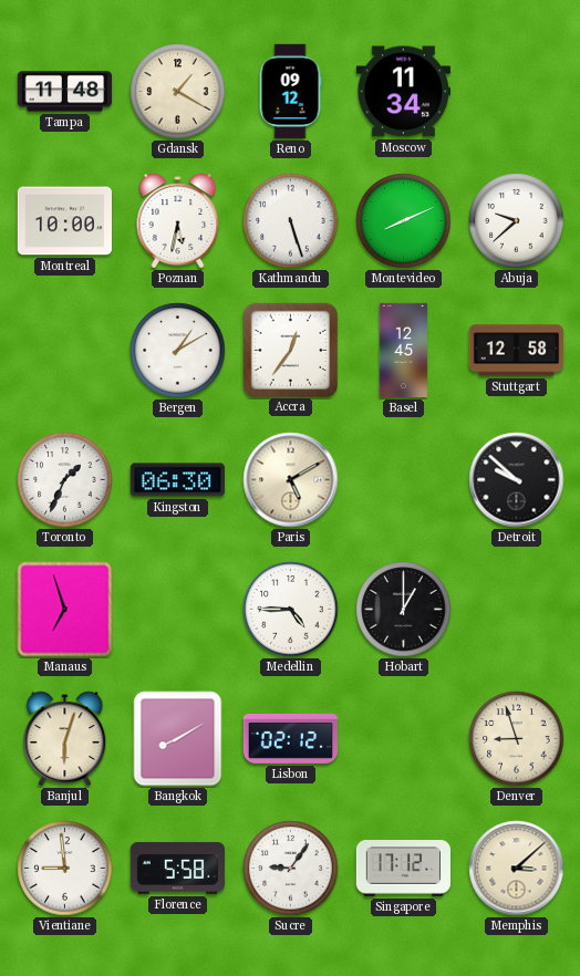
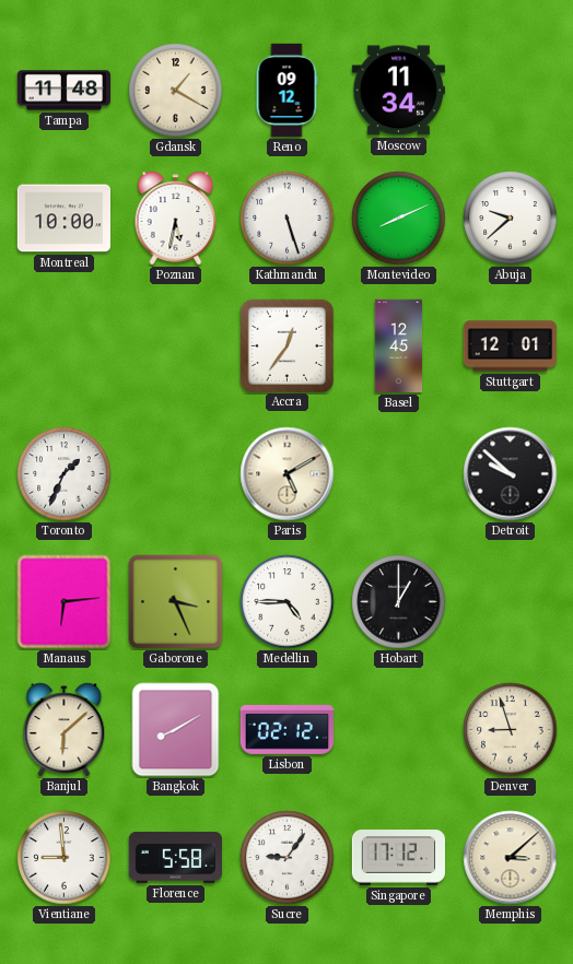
Bergen: 1:10 -> none (178, 351)
Stuttgart: 12:58 -> 12:01 (511, 346)
Kingston: 06:30 -> none (177, 480)
Manaus: 6:57 -> 6:14 (65, 602)
Gaborone: none -> 3:26 (176, 602)
Banjul: 6:03 -> 6:08 (65, 730)
